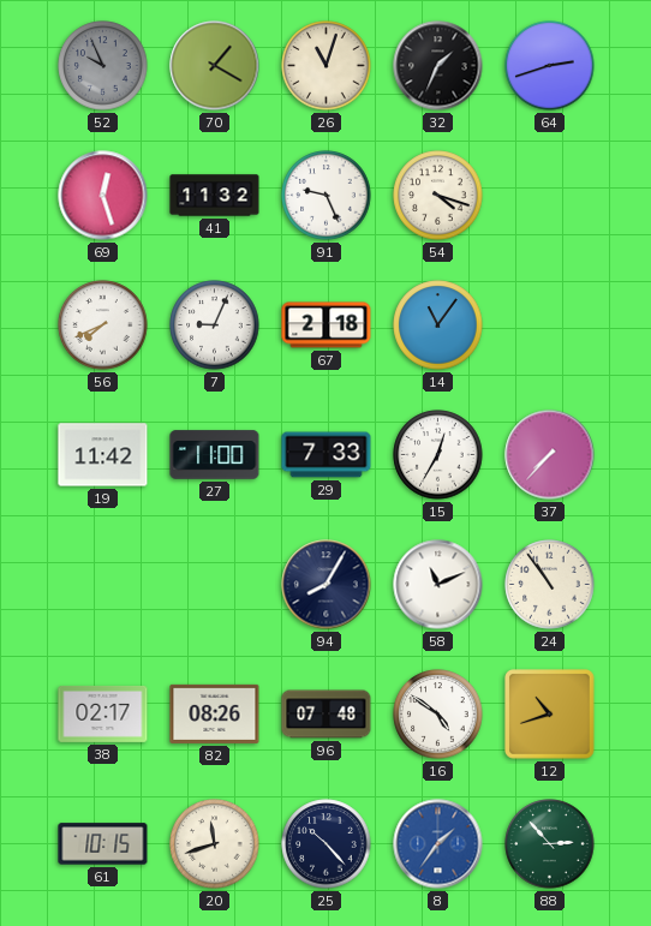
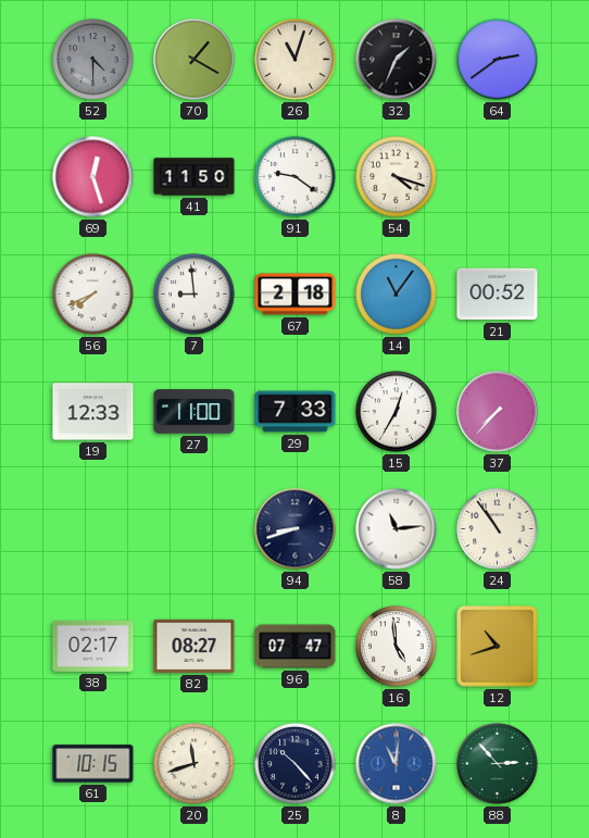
52: 9:56 -> 4:30 (93, 60)
64: 2:42 -> 2:39 (498, 60)
41: 11:32 -> 11:50 (195, 177)
91: 9:26 -> 9:21 (296, 177)
7: 9:04 -> 8:59 (195, 295)
21: none -> 00:52 (498, 295)
19: 11:42 -> 12:33 (93, 412)
94: 8:05 -> 8:42 (296, 529)
58: 11:11 -> 11:14 (397, 529)
82: 08:26 -> 08:27 (195, 646)
96: 07:48 -> 07:47 (296, 647)
16: 4:51 -> 4:59 (397, 647)
8: 1:36 -> 11:01 (397, 764)
